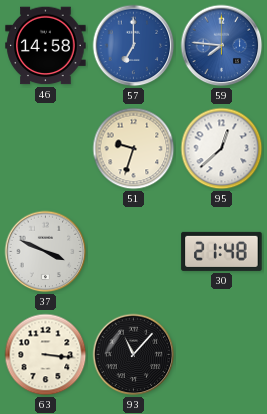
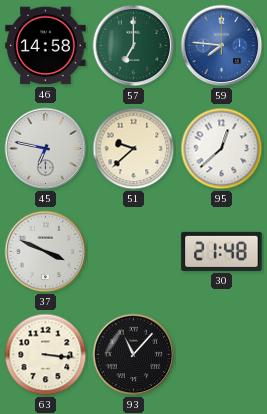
57 dial: blue -> green (134, 46)
45: none -> 6:47 (46, 149)
51: 9:33 -> 9:38 (134, 149)
